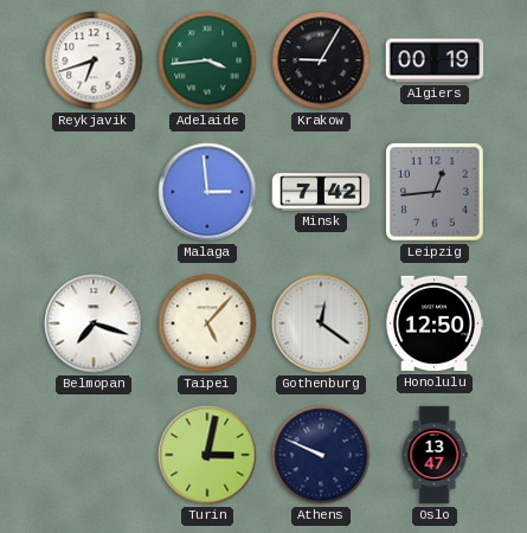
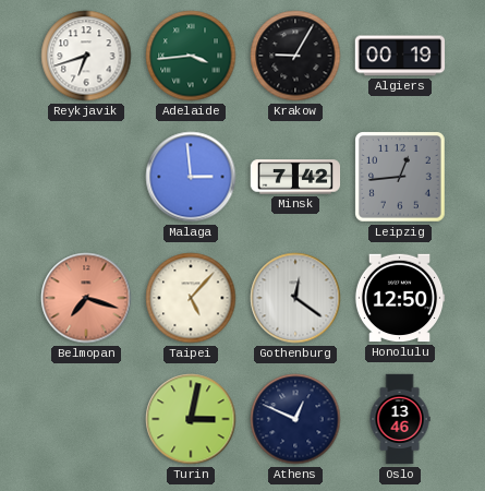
Belmopan dial: white -> salmon (86, 298)
Athens: 9:49 -> 12:49 (295, 419)
Oslo: 13:47 -> 13:46 (400, 419)
